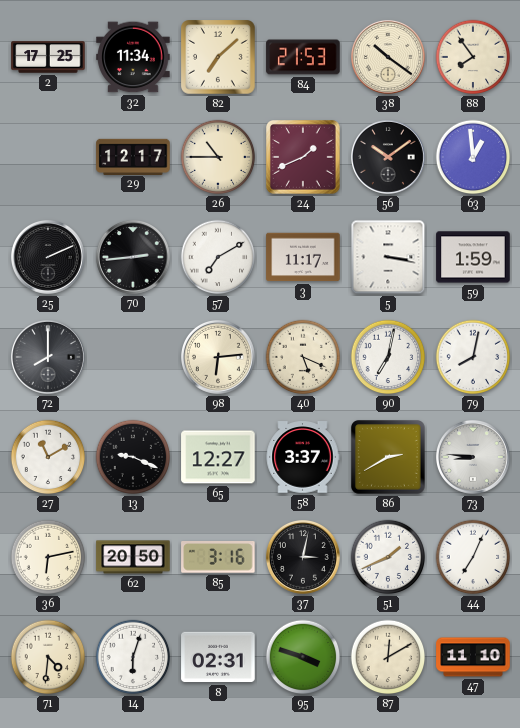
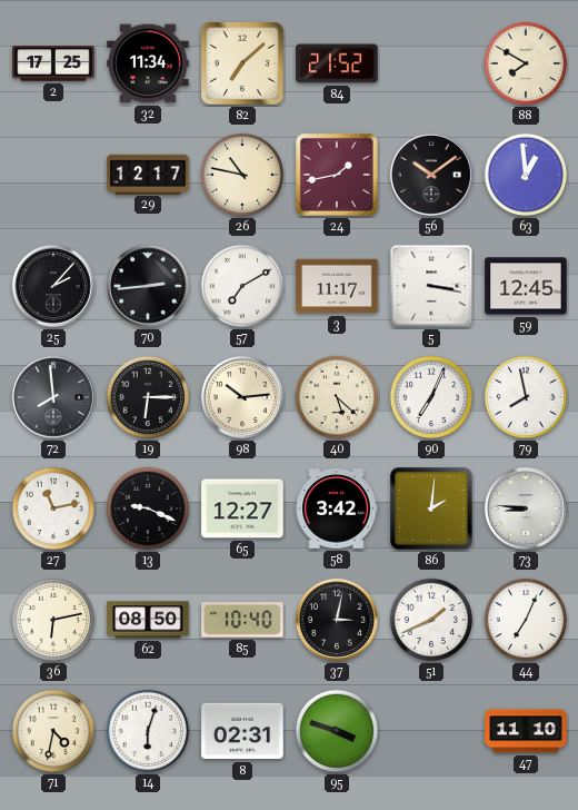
84: 21:53 -> 21:52 (337, 63)
38: 10:21 -> none (388, 57)
88: 7:54 -> 7:50 (526, 63)
26: 10:45 -> 10:47 (242, 175)
24: 1:41 -> 1:43 (338, 176)
25: 2:11 -> 2:07 (53, 286)
59: 1:59 -> 12:45 (526, 286)
72: 8:00 -> 7:59 (53, 397)
19: none -> 6:15 (148, 397)
98: 6:14 -> 10:14 (242, 397)
40: 5:19 -> 5:22 (337, 397)
90: 7:02 -> 7:04 (431, 397)
79: 8:02 -> 7:58 (526, 397)
27: 11:10 -> 11:13 (53, 508)
58: 3:37 -> 3:42 (337, 508)
86: 2:40 -> 2:01 (432, 510)
62: 20:50 -> 08:50 (148, 620)
85: 3:16 -> 10:40 (242, 620)
71: 4:31 -> 4:32 (53, 731)
87: 12:10 -> none (388, 657)
